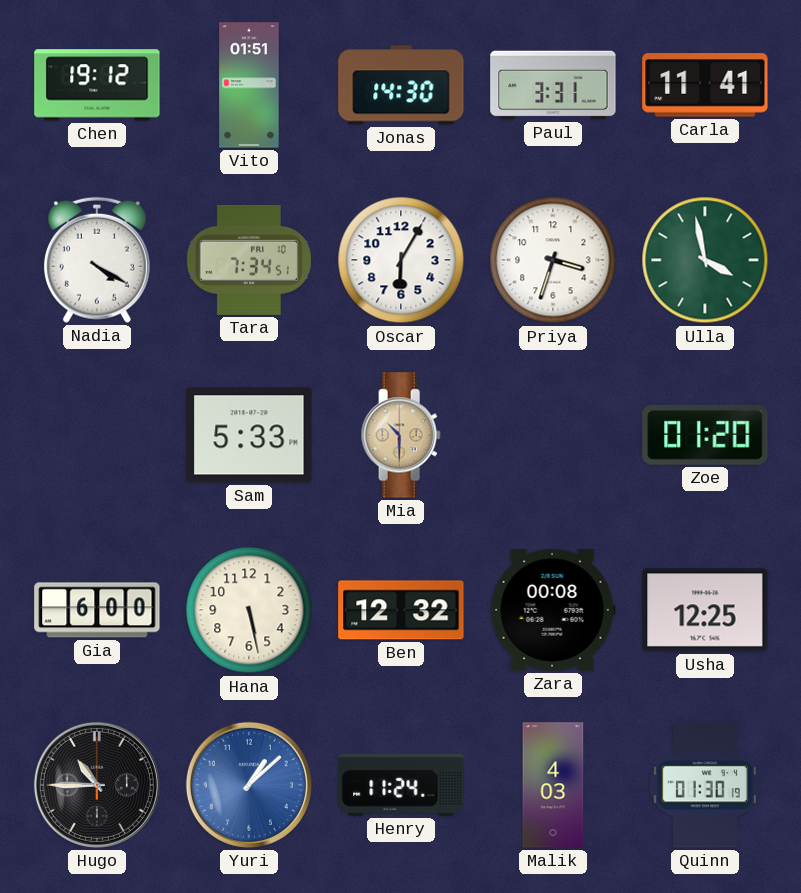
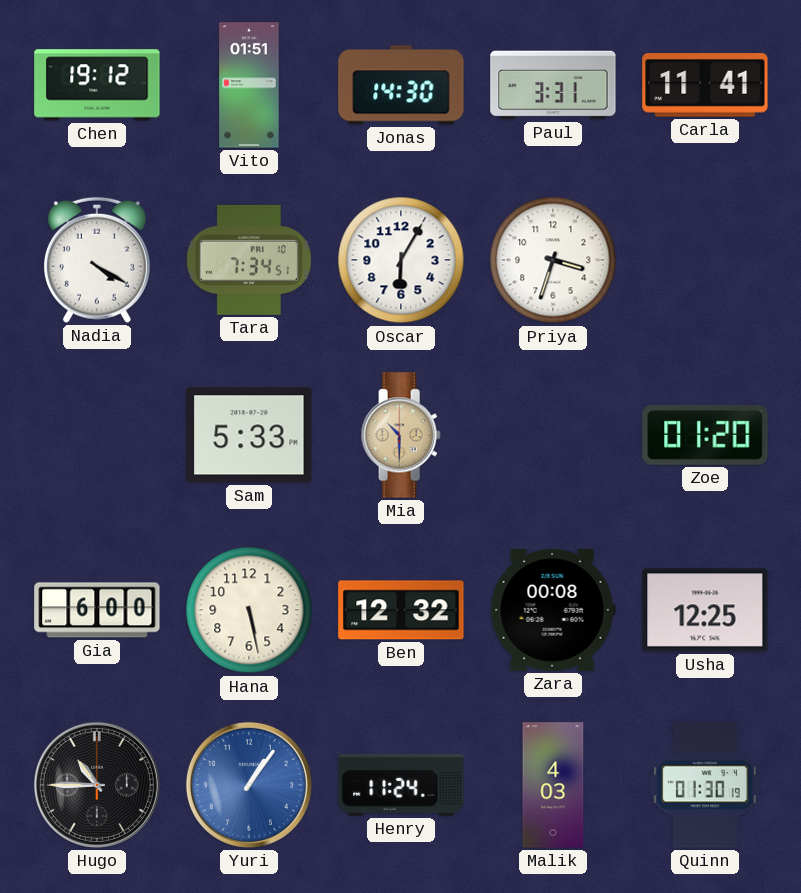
Ulla: 3:58 -> none (705, 260)
Yuri: 1:08 -> 1:06 (249, 785)
